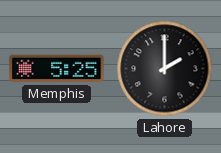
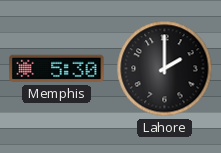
Memphis: 5:25 -> 5:30 (57, 69)
